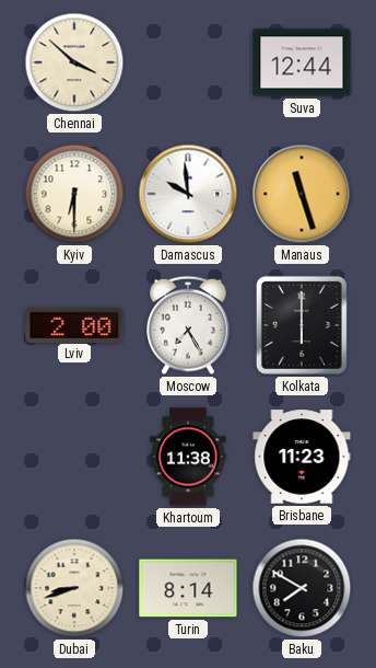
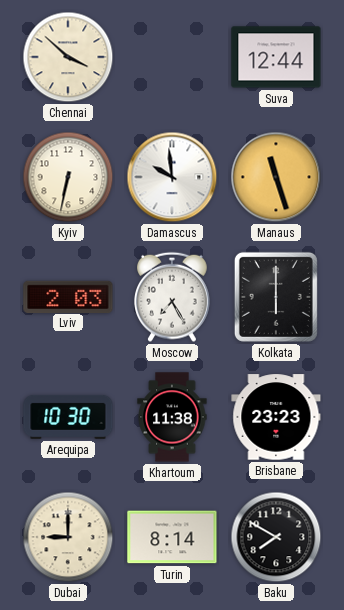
Kyiv: 6:30 -> 6:32 (68, 177)
Lviv: 2:00 -> 2:03 (68, 296)
Arequipa: none -> 10:30 (68, 417)
Brisbane: 11:23 -> 23:23 (276, 417)
Dubai: 8:42 -> 9:00 (68, 537)
